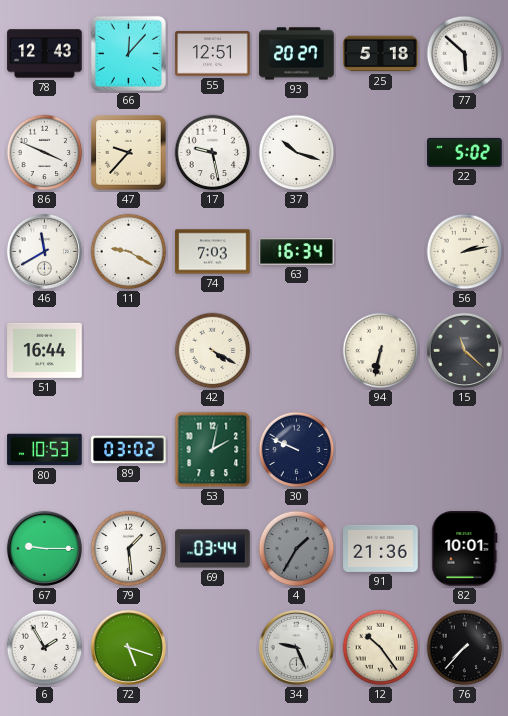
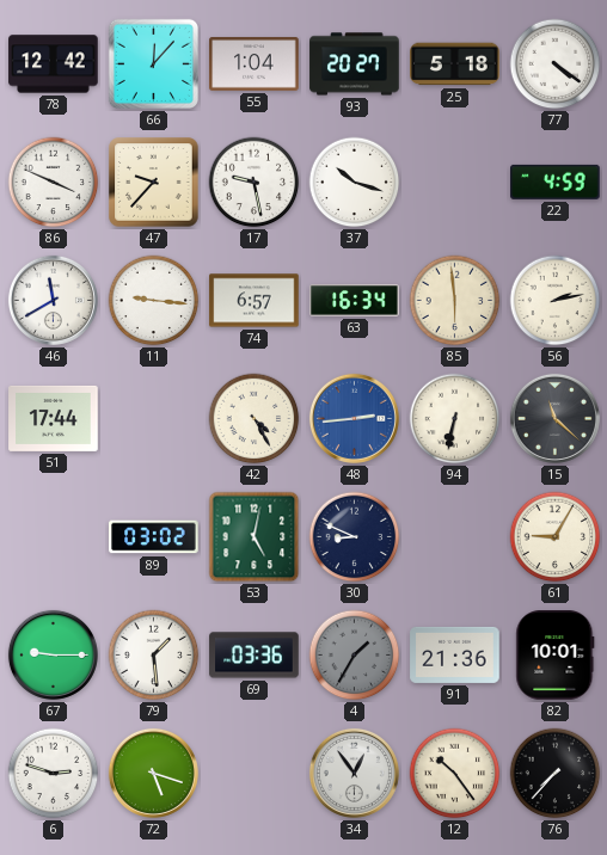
78: 12:43 -> 12:42 (54, 64)
55: 12:51 -> 1:04 (255, 64)
77: 5:52 -> 4:21 (556, 64)
22: 5:02 -> 4:59 (556, 182)
11: 9:20 -> 9:16 (154, 301)
74: 7:03 -> 6:57 (255, 301)
85: none -> 5:59 (455, 301)
51: 16:44 -> 17:44 (54, 418)
42: 4:20 -> 4:25 (255, 419)
48: none -> 2:44 (354, 418)
80: 10:53 -> none (45, 450)
53: 2:02 -> 5:02 (255, 537)
30: 9:49 -> 8:49 (355, 537)
61: none -> 9:05 (556, 537)
69: 03:44 -> 03:36 (255, 656)
6: 1:55 -> 2:48 (54, 774)
34: 9:26 -> 12:54 (354, 773)
